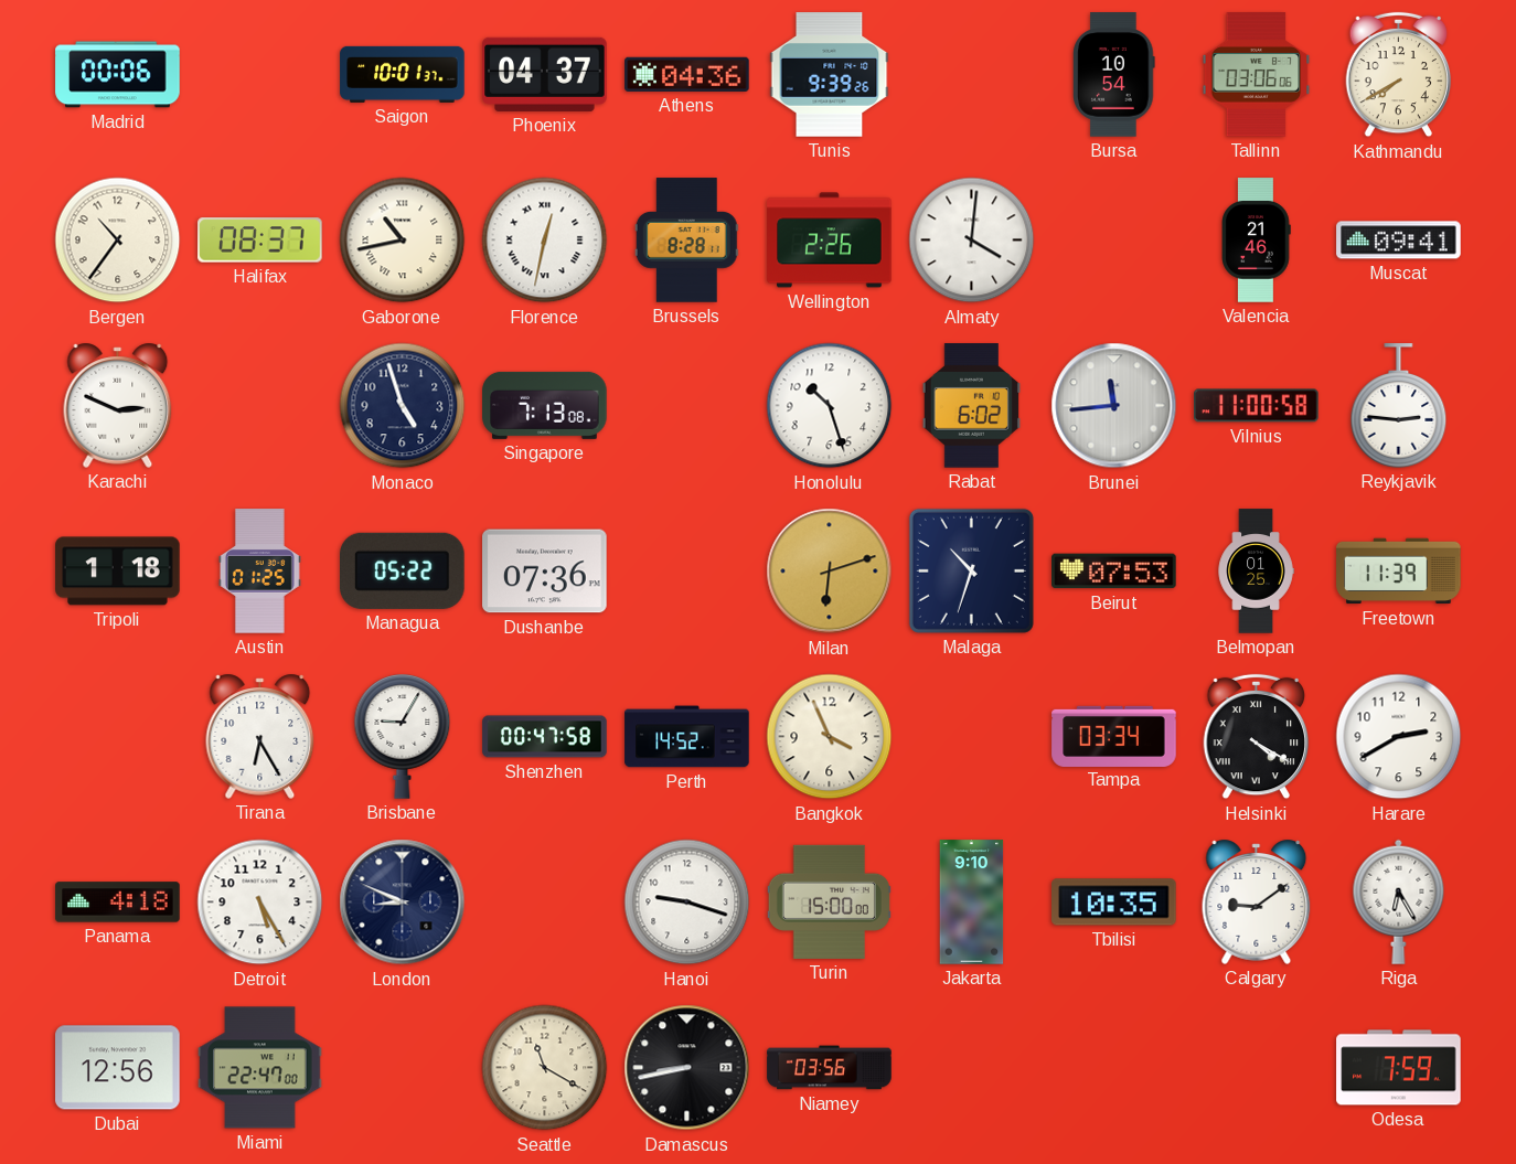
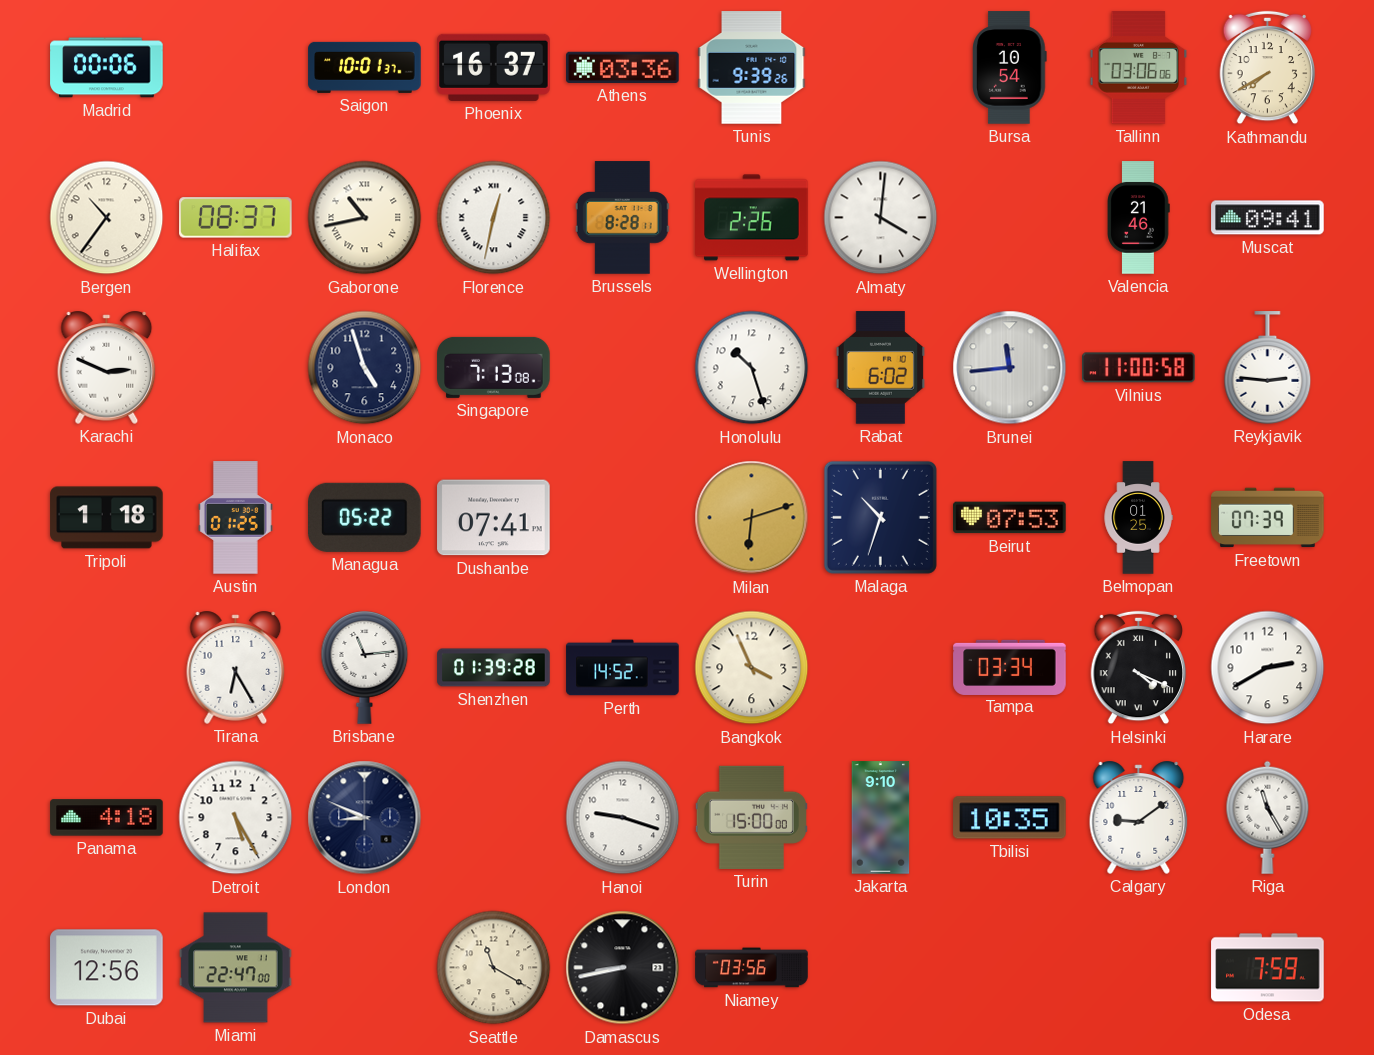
Phoenix: 04:37 -> 16:37 (494, 67)
Athens: 04:36 -> 03:36 (623, 67)
Dushanbe: 07:36 -> 07:41 (494, 518)
Freetown: 11:39 -> 07:39 (1268, 518)
Brisbane: 9:05 -> 11:14 (365, 668)
Shenzhen: 00:47 -> 01:39 (494, 668)
Helsinki: 4:20 -> 4:19 (1139, 668)
Riga: 6:25 -> 11:25 (1268, 817)
